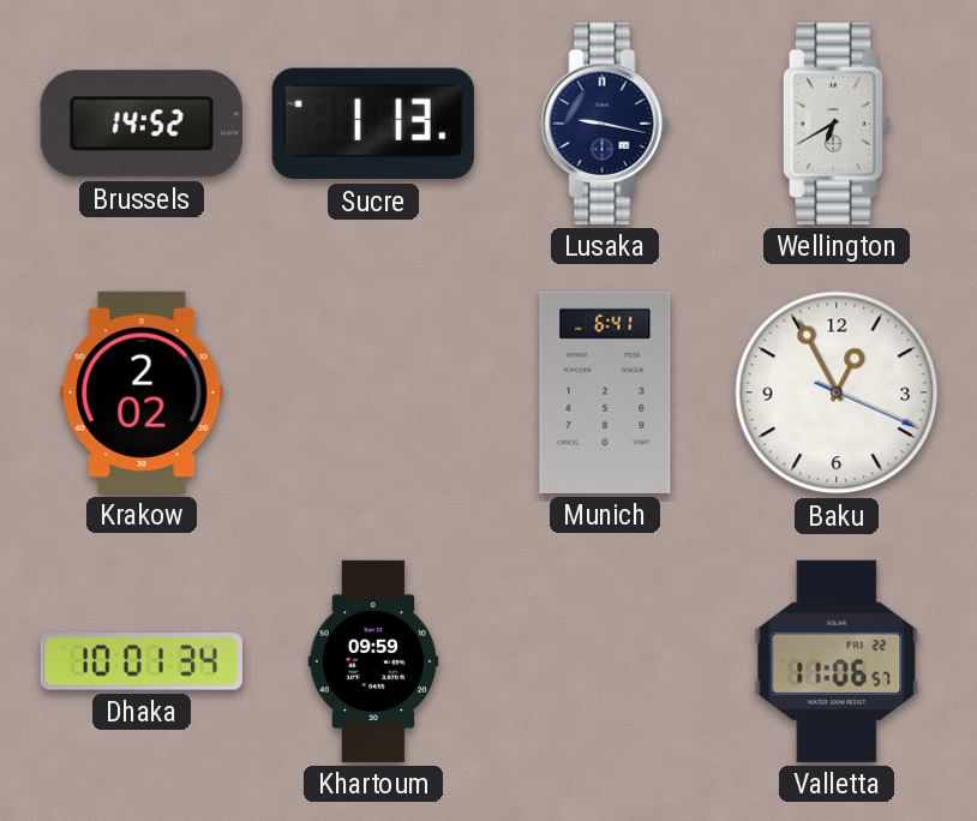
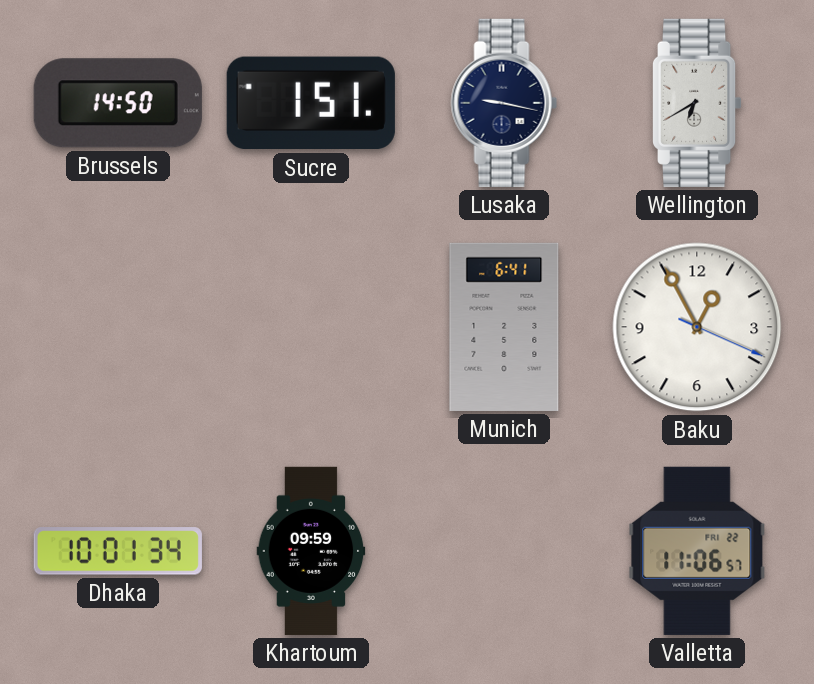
Brussels: 14:52 -> 14:50 (118, 103)
Sucre: 1:13 -> 1:51 (311, 103)
Krakow: 2:02 -> none (142, 392)
